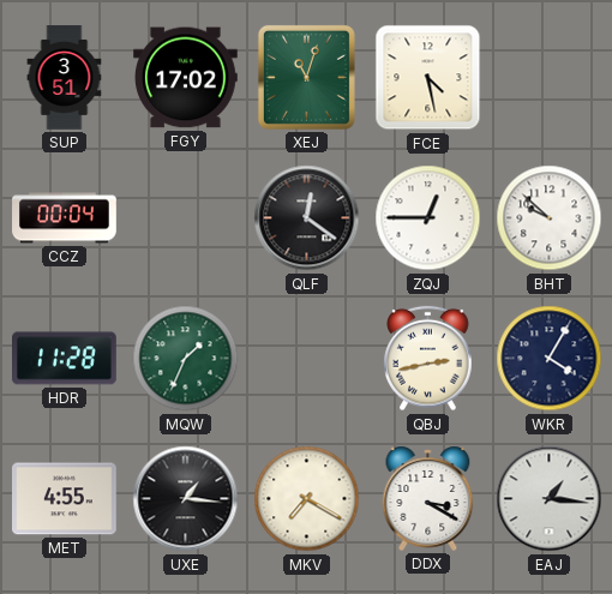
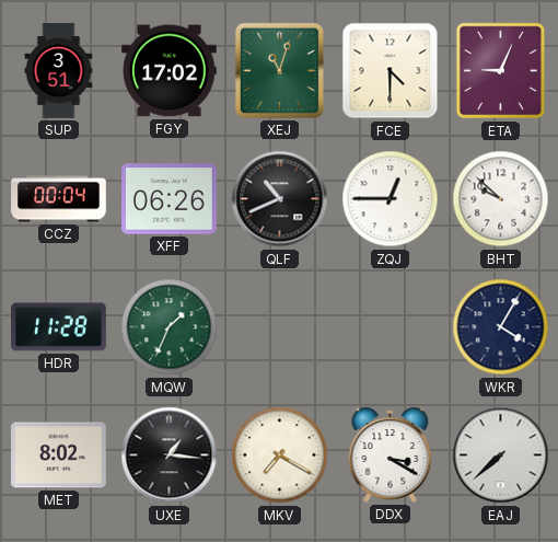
FCE: 4:28 -> 4:30 (391, 71)
ETA: none -> 9:04 (501, 71)
XFF: none -> 06:26 (170, 199)
QLF: 12:21 -> 10:41 (280, 199)
QBJ: 2:43 -> none (428, 359)
MET: 4:55 -> 8:02 (59, 455)
EAJ: 1:16 -> 7:38 (501, 455)
